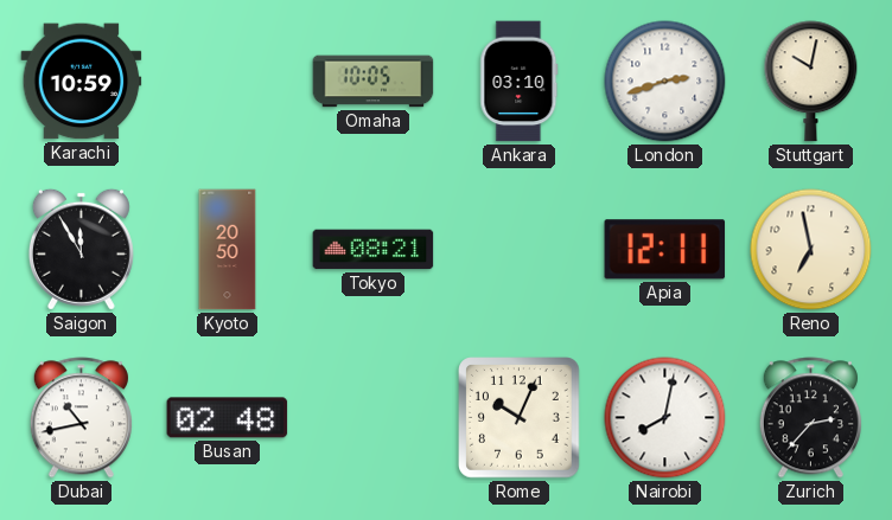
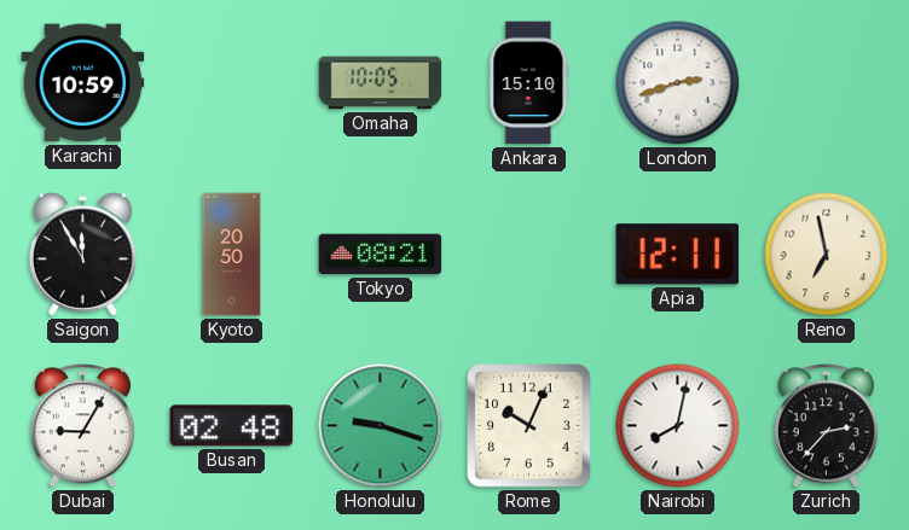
Ankara: 03:10 -> 15:10 (529, 83)
Stuttgart: 10:02 -> none (811, 82)
Dubai: 10:43 -> 9:05 (82, 426)
Honolulu: none -> 9:18 (381, 426)
